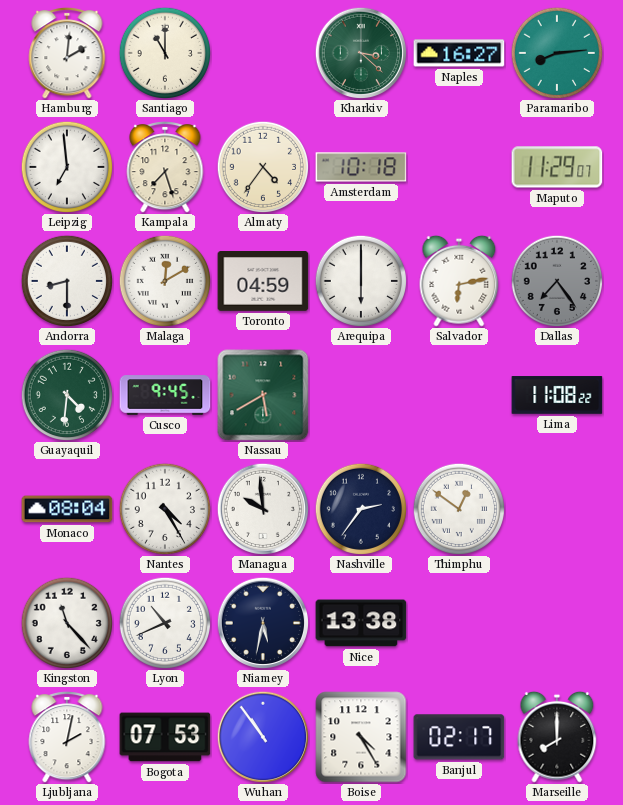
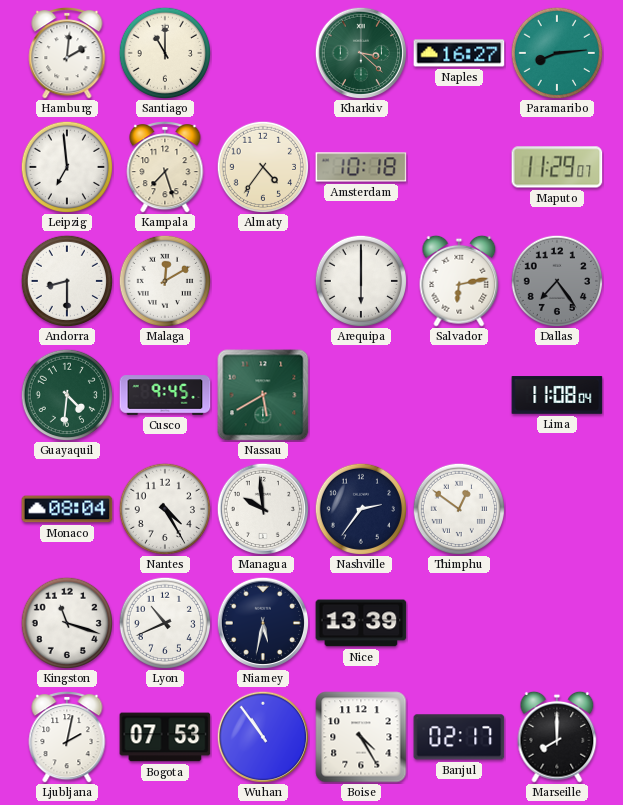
Toronto: 04:59 -> none (263, 282)
Lima: 11:08:22 -> 11:08:04 (557, 395)
Kingston: 11:23 -> 11:18 (66, 622)
Nice: 13:38 -> 13:39 (361, 623)
